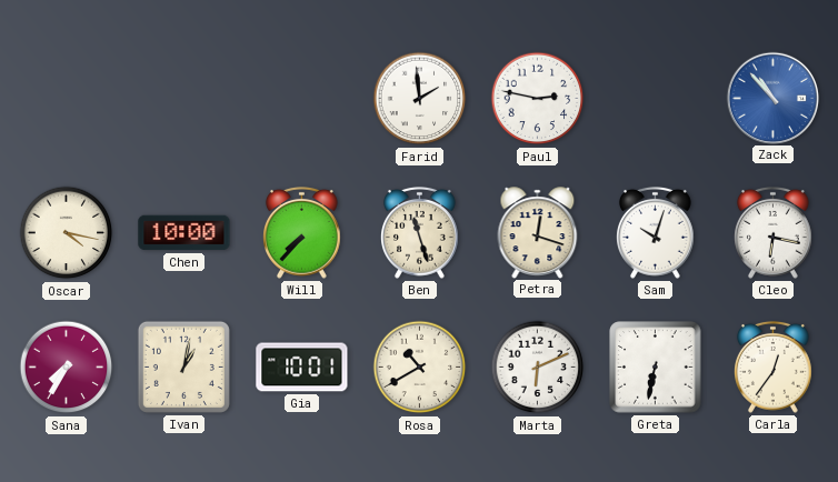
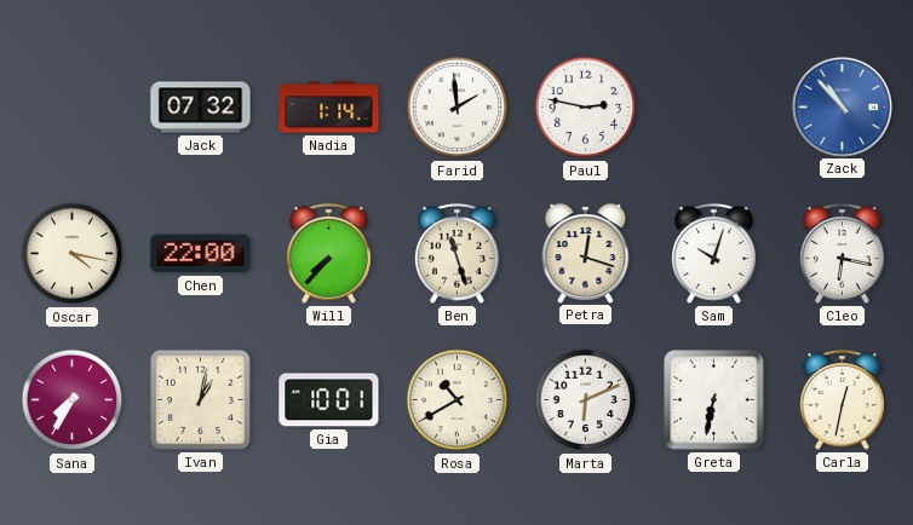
Jack: none -> 07:32 (201, 108)
Nadia: none -> 1:14 (329, 108)
Chen: 10:00 -> 22:00 (201, 254)
Carla: 12:36 -> 12:32 (843, 399)
